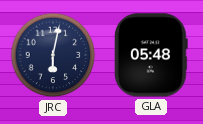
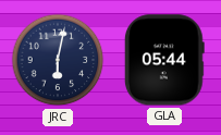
GLA: 05:48 -> 05:44 (164, 60)
